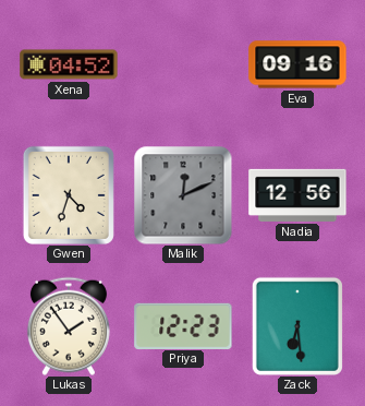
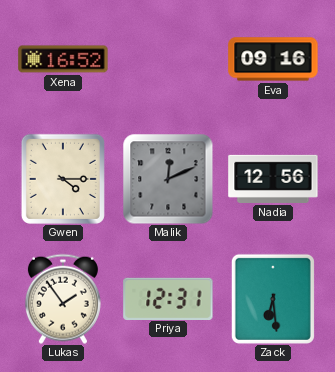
Xena: 04:52 -> 16:52 (63, 59)
Gwen: 4:33 -> 4:15 (63, 179)
Priya: 12:23 -> 12:31 (168, 298)
